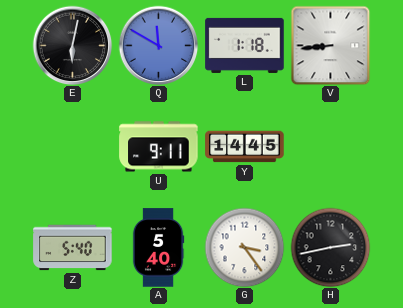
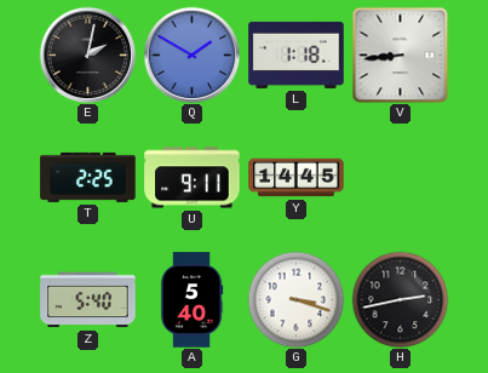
E: 6:02 -> 2:02 (87, 54)
Q: 11:50 -> 1:50 (191, 54)
T: none -> 2:25 (88, 177)
G: 3:24 -> 3:18 (295, 299)
